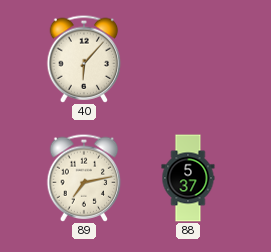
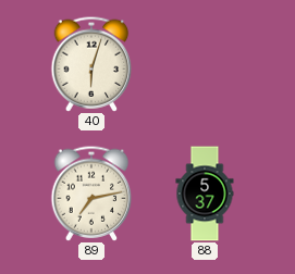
40: 6:07 -> 6:03 (91, 64)
